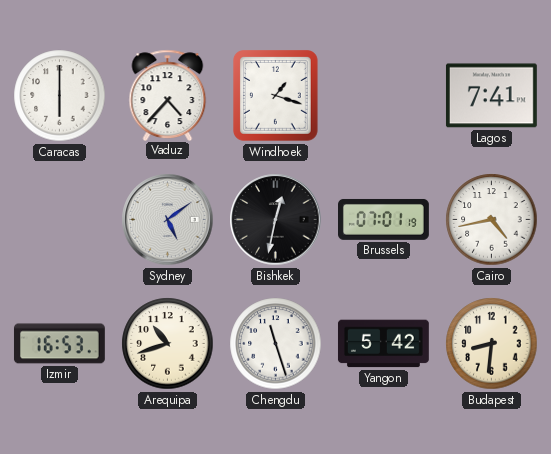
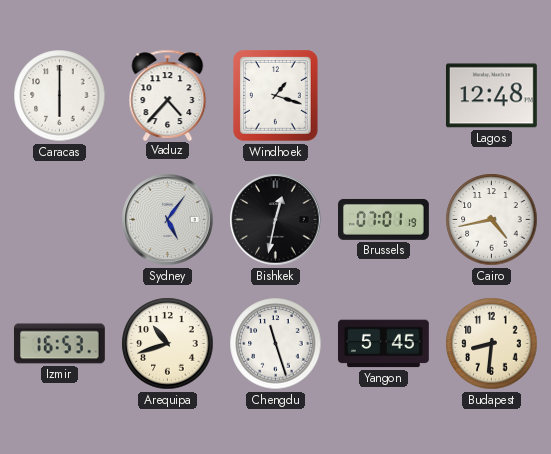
Lagos: 7:41 -> 12:48 (491, 96)
Sydney: 5:09 -> 5:06 (168, 220)
Yangon: 5:42 -> 5:45 (383, 344)
